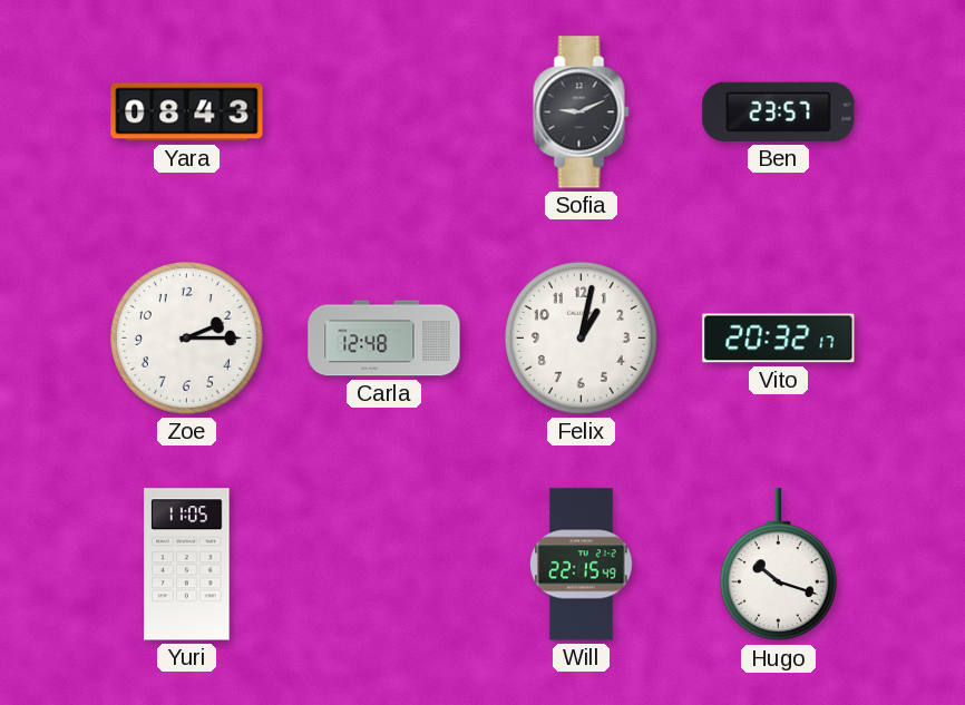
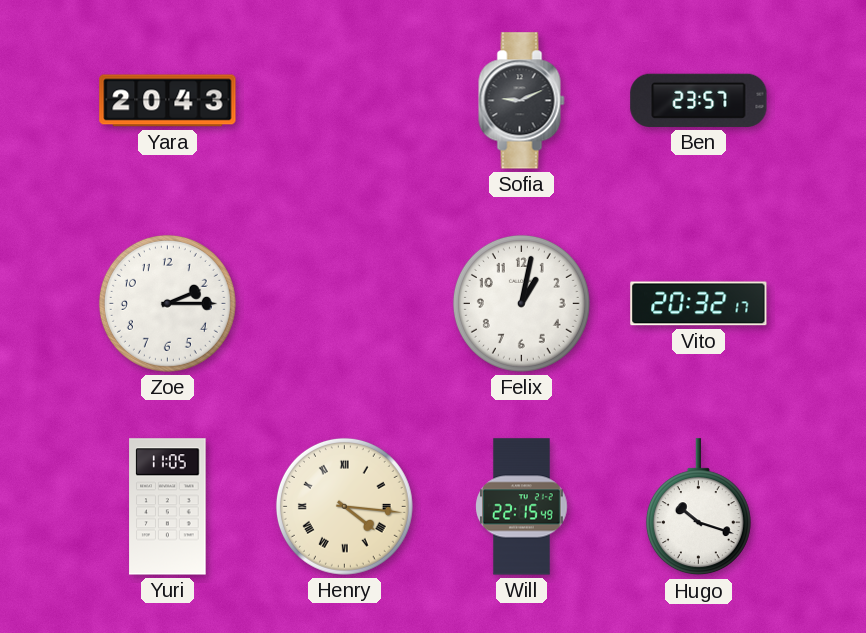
Yara: 08:43 -> 20:43 (168, 101)
Carla: 12:48 -> none (384, 339)
Henry: none -> 4:16 (344, 506)
